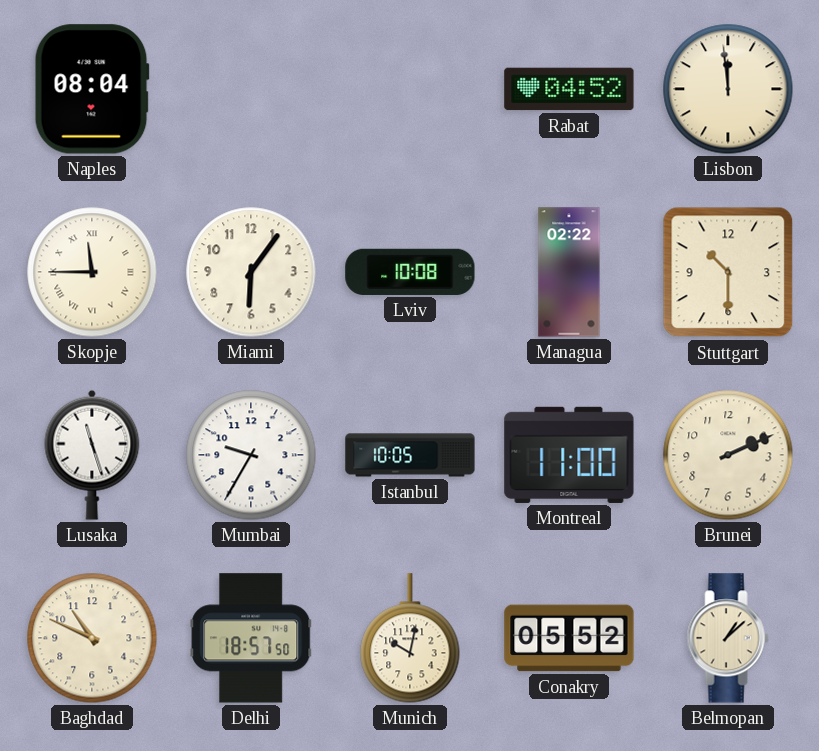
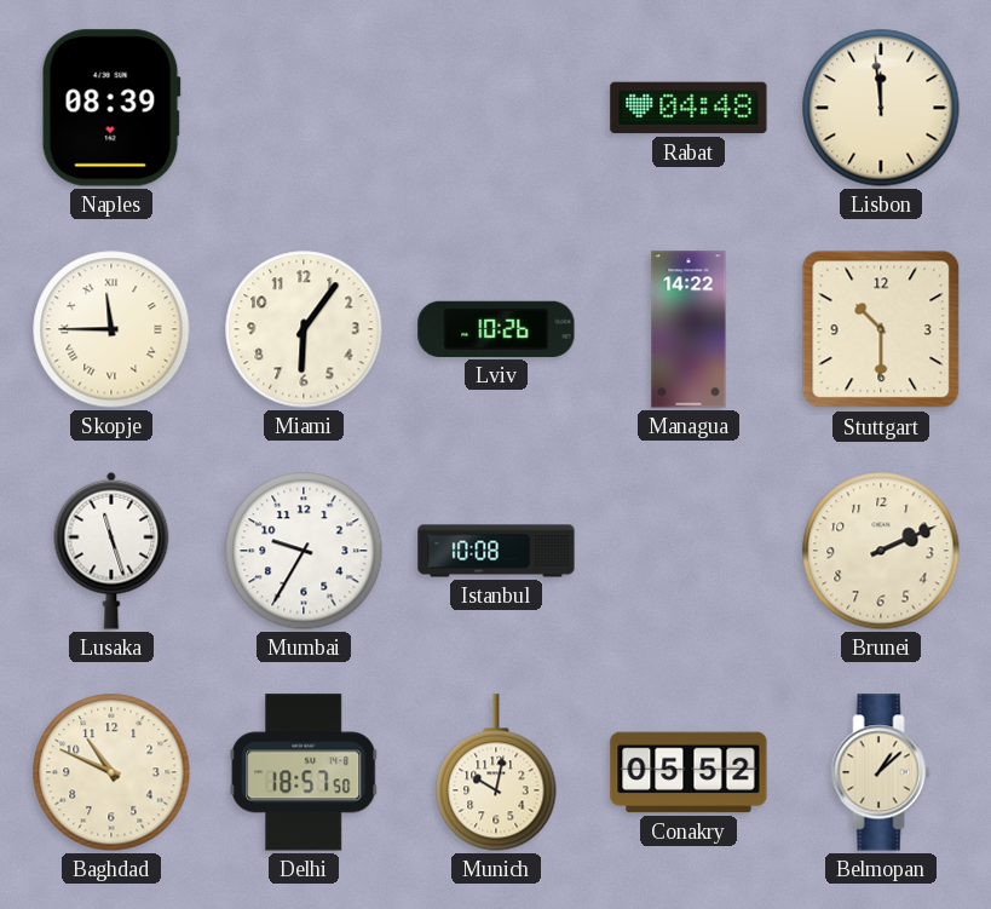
Naples: 08:04 -> 08:39 (111, 108)
Rabat: 04:52 -> 04:48 (688, 108)
Lviv: 10:08 -> 10:26 (496, 329)
Managua: 02:22 -> 14:22 (688, 329)
Istanbul: 10:05 -> 10:08 (496, 551)
Montreal: 11:00 -> none (569, 455)
